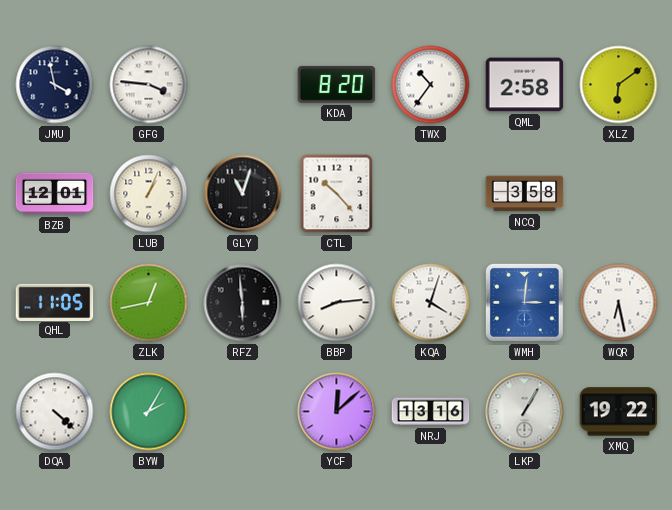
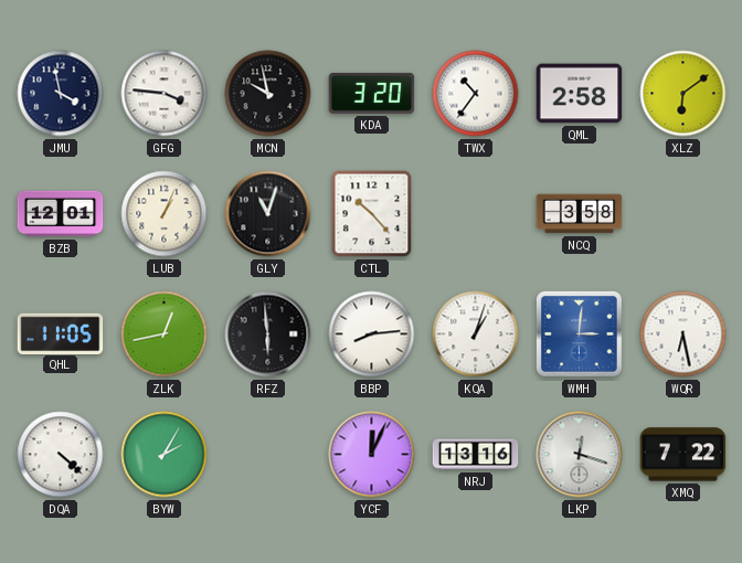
MCN: none -> 9:58 (268, 94)
KDA: 8:20 -> 3:20 (372, 93)
KQA: 4:03 -> 1:03 (476, 334)
YCF: 12:08 -> 12:04 (372, 455)
LKP: 1:05 -> 12:18 (580, 455)
XMQ: 19:22 -> 7:22 (683, 455)
